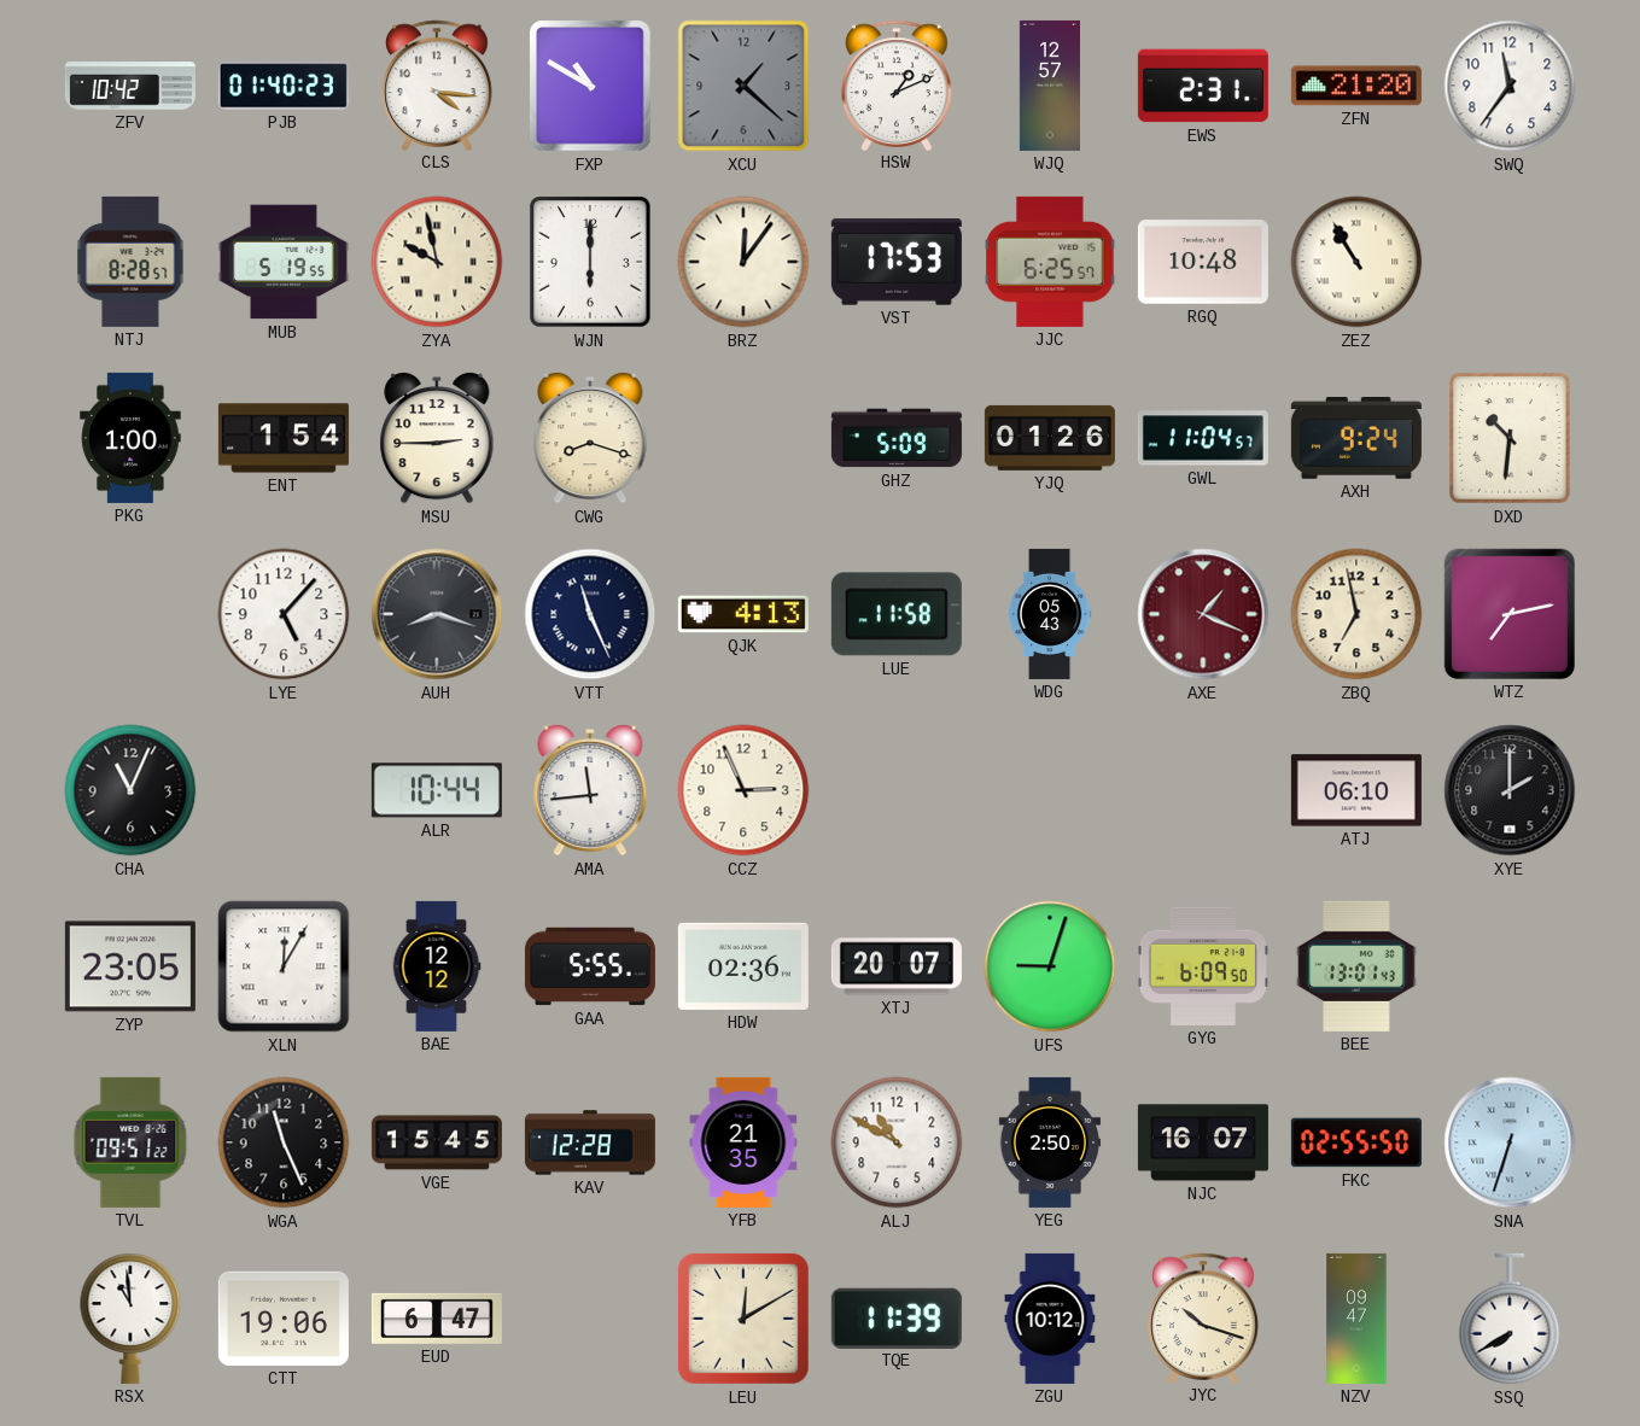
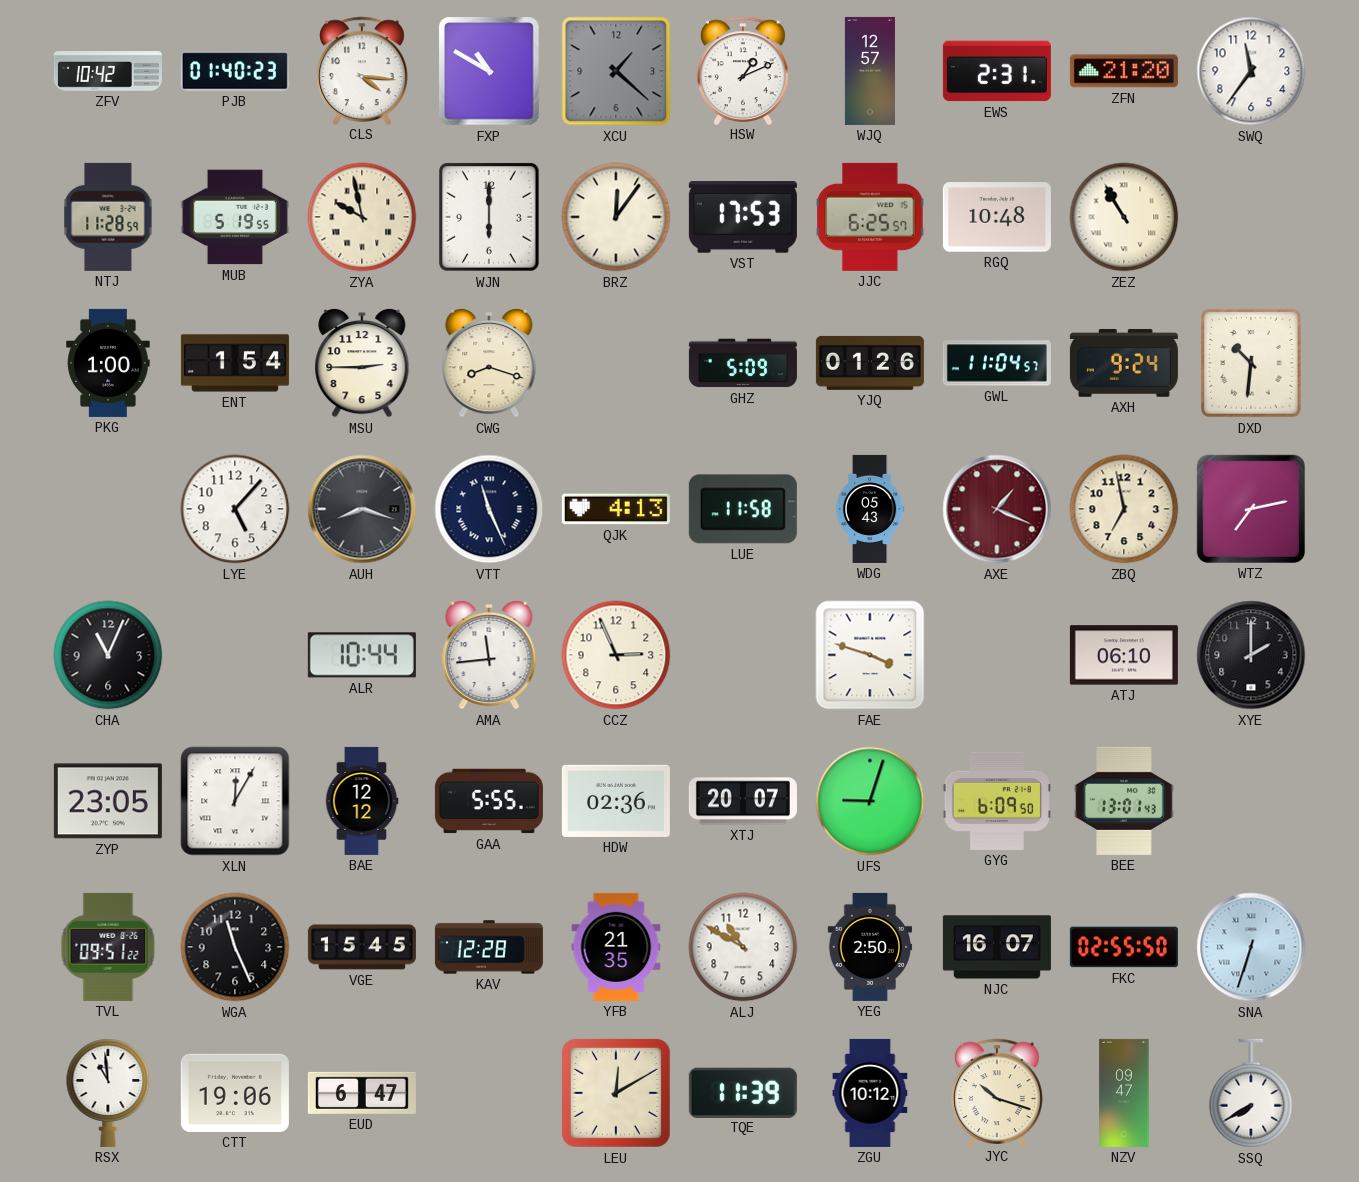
NTJ: 8:28 -> 11:28 (108, 217)
FAE: none -> 3:48 (870, 655)
